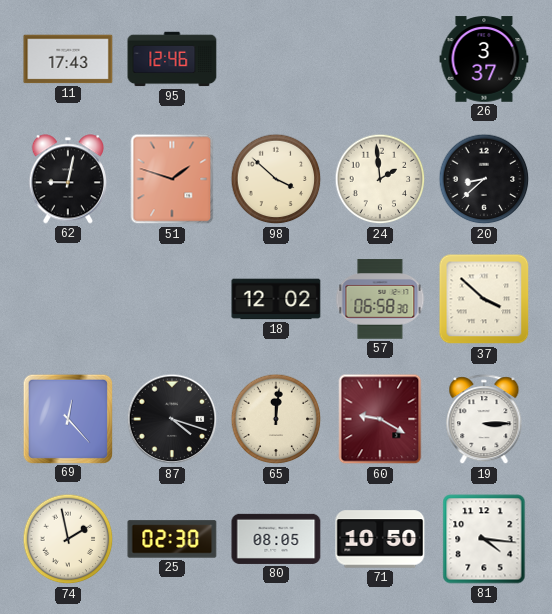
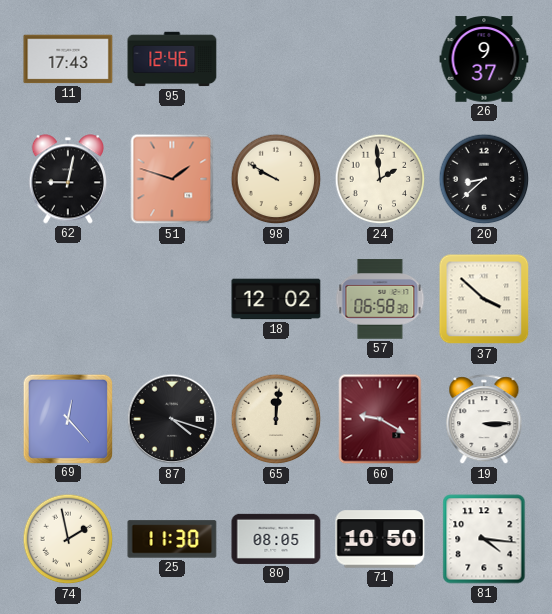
26: 3:37 -> 9:37 (484, 59)
98: 3:52 -> 9:50 (276, 179)
25: 02:30 -> 11:30 (172, 539)
